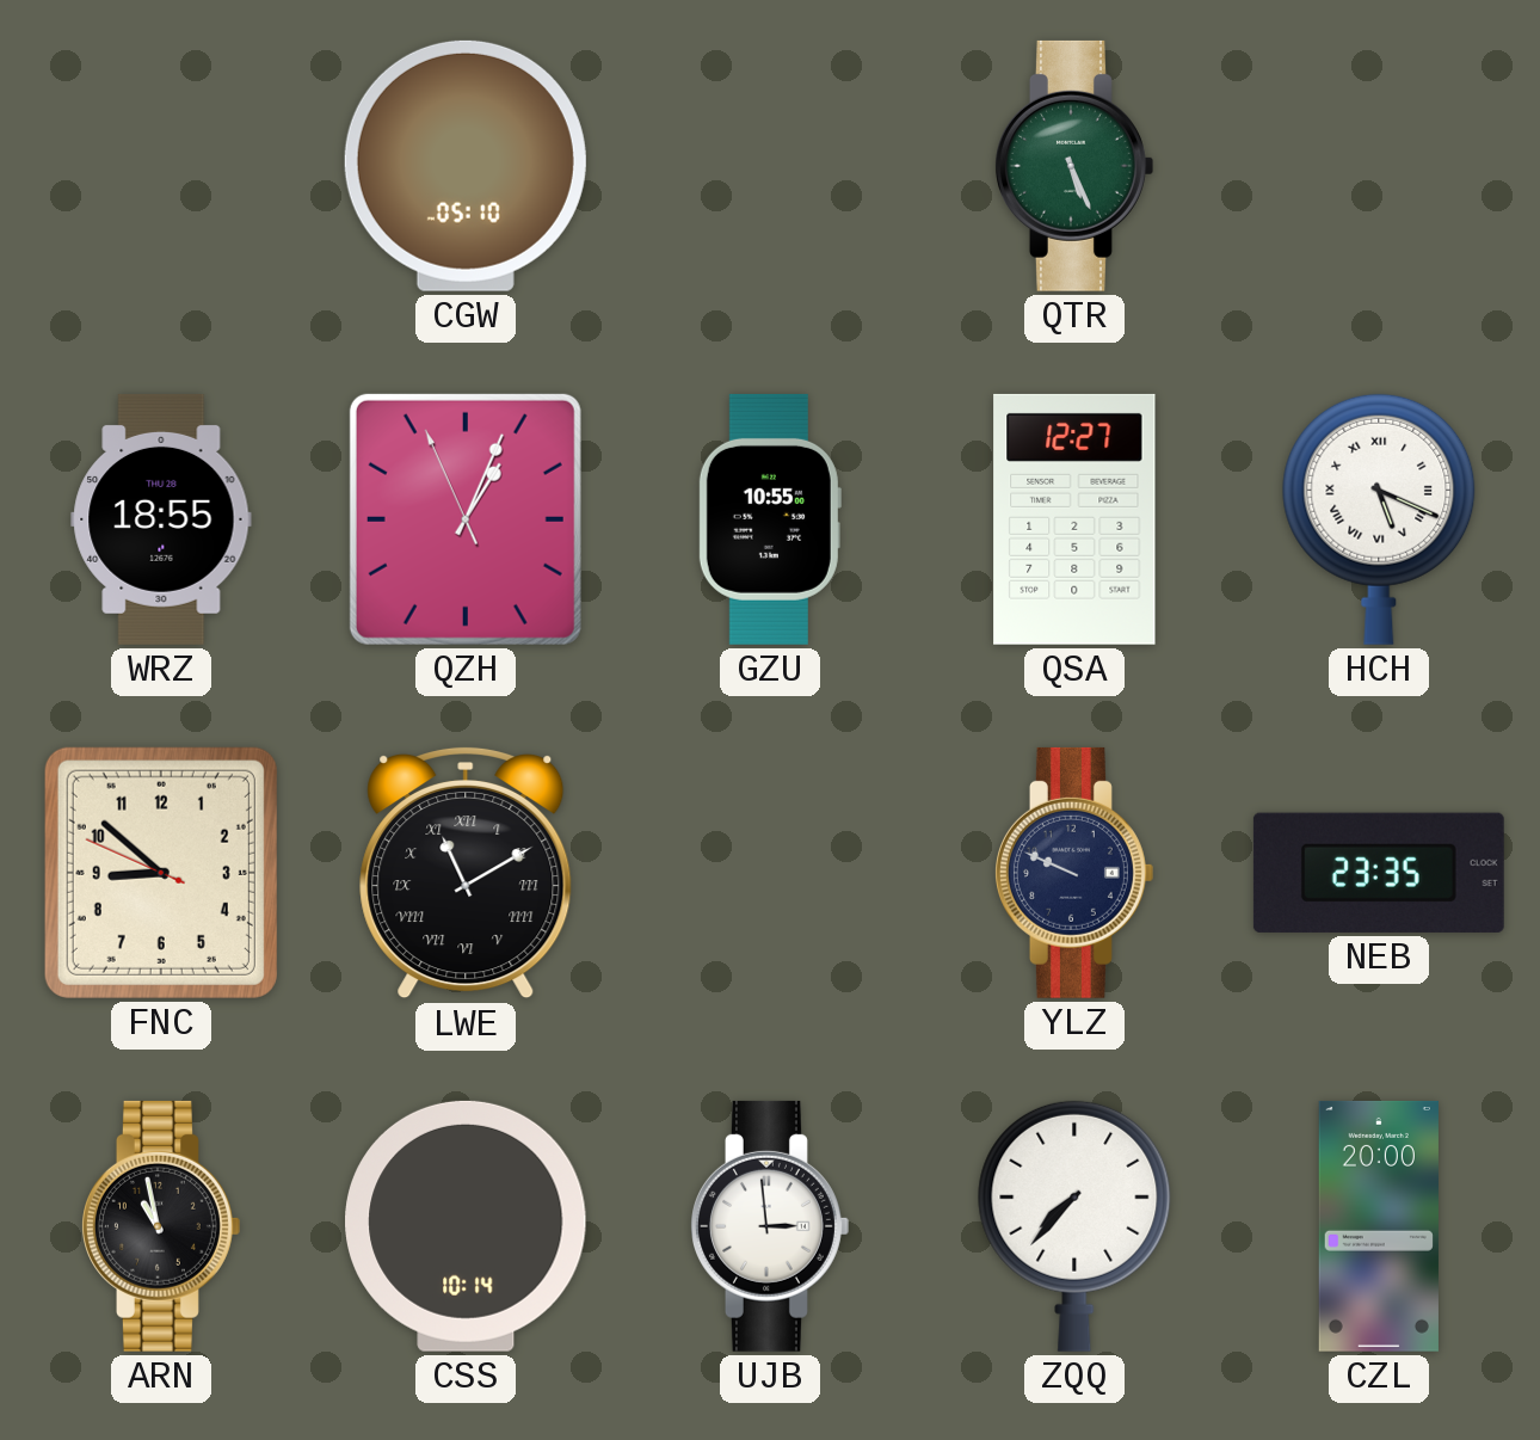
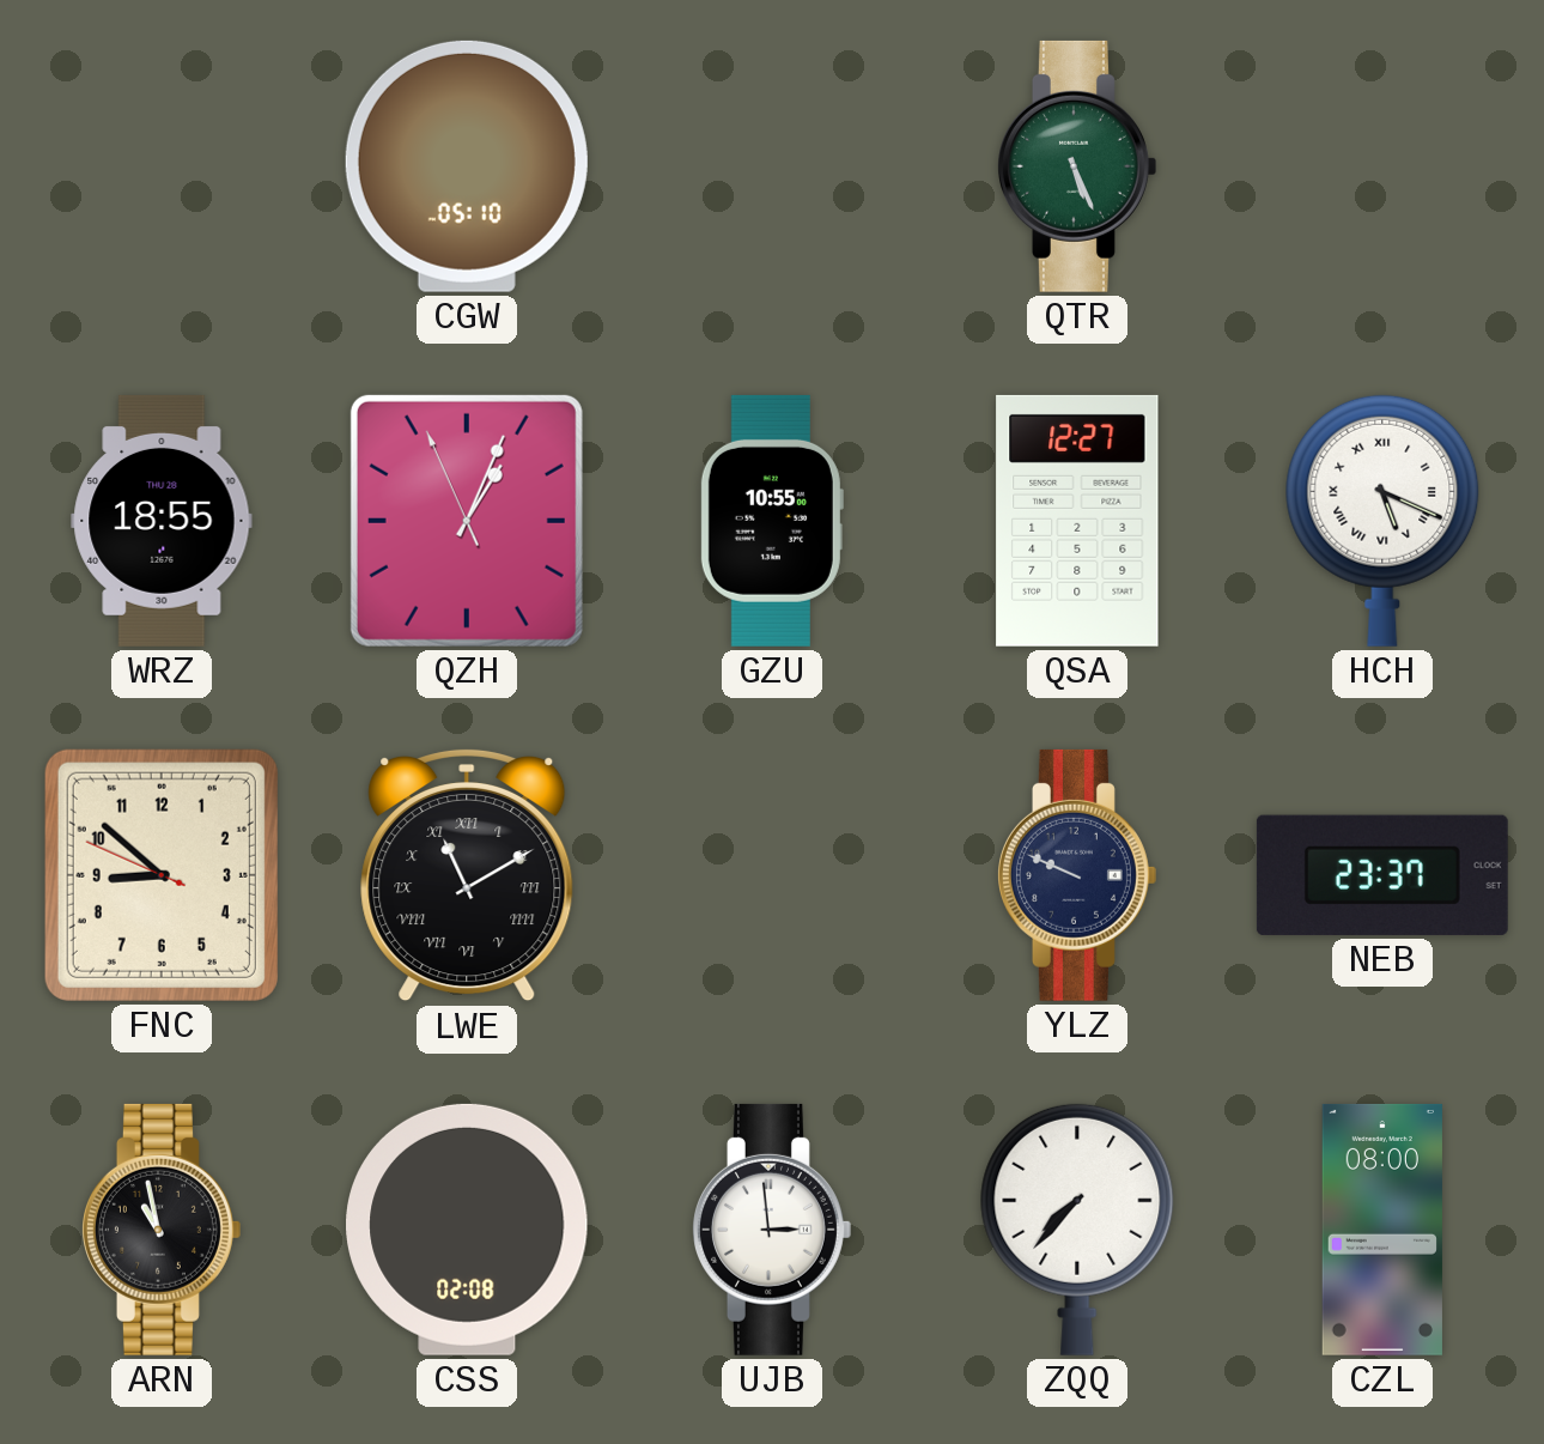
NEB: 23:35 -> 23:37 (1382, 875)
CSS: 10:14 -> 02:08 (467, 1230)
CZL: 20:00 -> 08:00 (1382, 1230)
